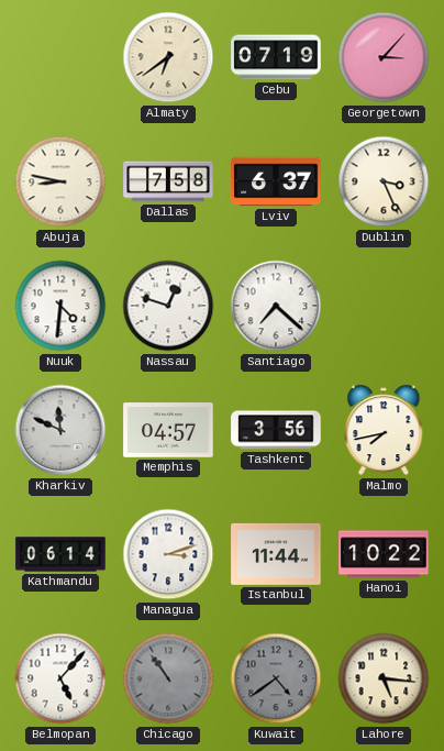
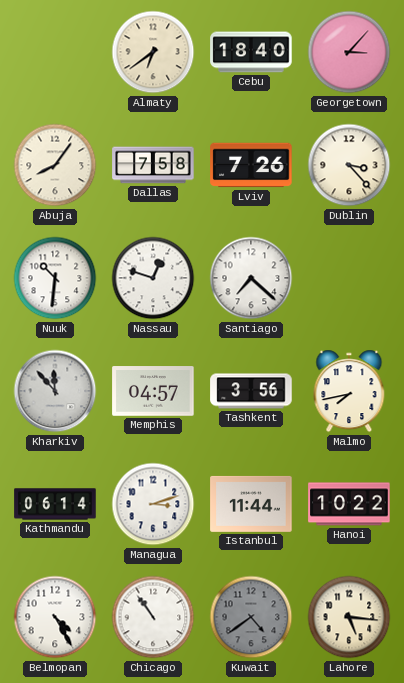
Cebu: 07:19 -> 18:40 (251, 52)
Abuja: 8:47 -> 8:06 (55, 165)
Lviv: 6:37 -> 7:26 (251, 165)
Dublin: 3:26 -> 3:23 (349, 165)
Nuuk: 4:31 -> 10:31 (55, 278)
Kharkiv: 11:49 -> 11:53 (55, 391)
Belmopan: 5:07 -> 4:25 (55, 617)
Chicago dial: grey -> white (153, 617)
